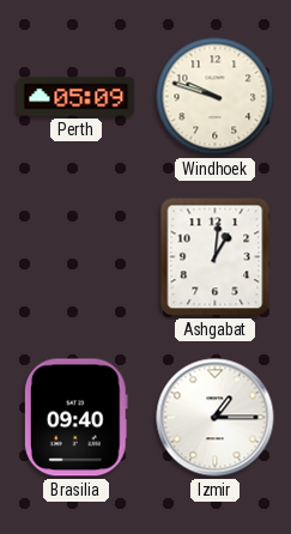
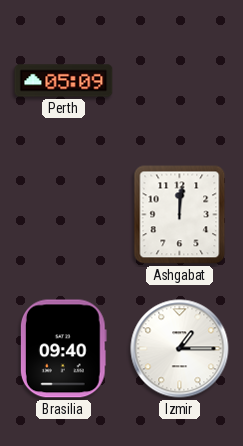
Windhoek: 9:48 -> none (216, 97)
Ashgabat: 1:01 -> 12:01 (180, 215)
